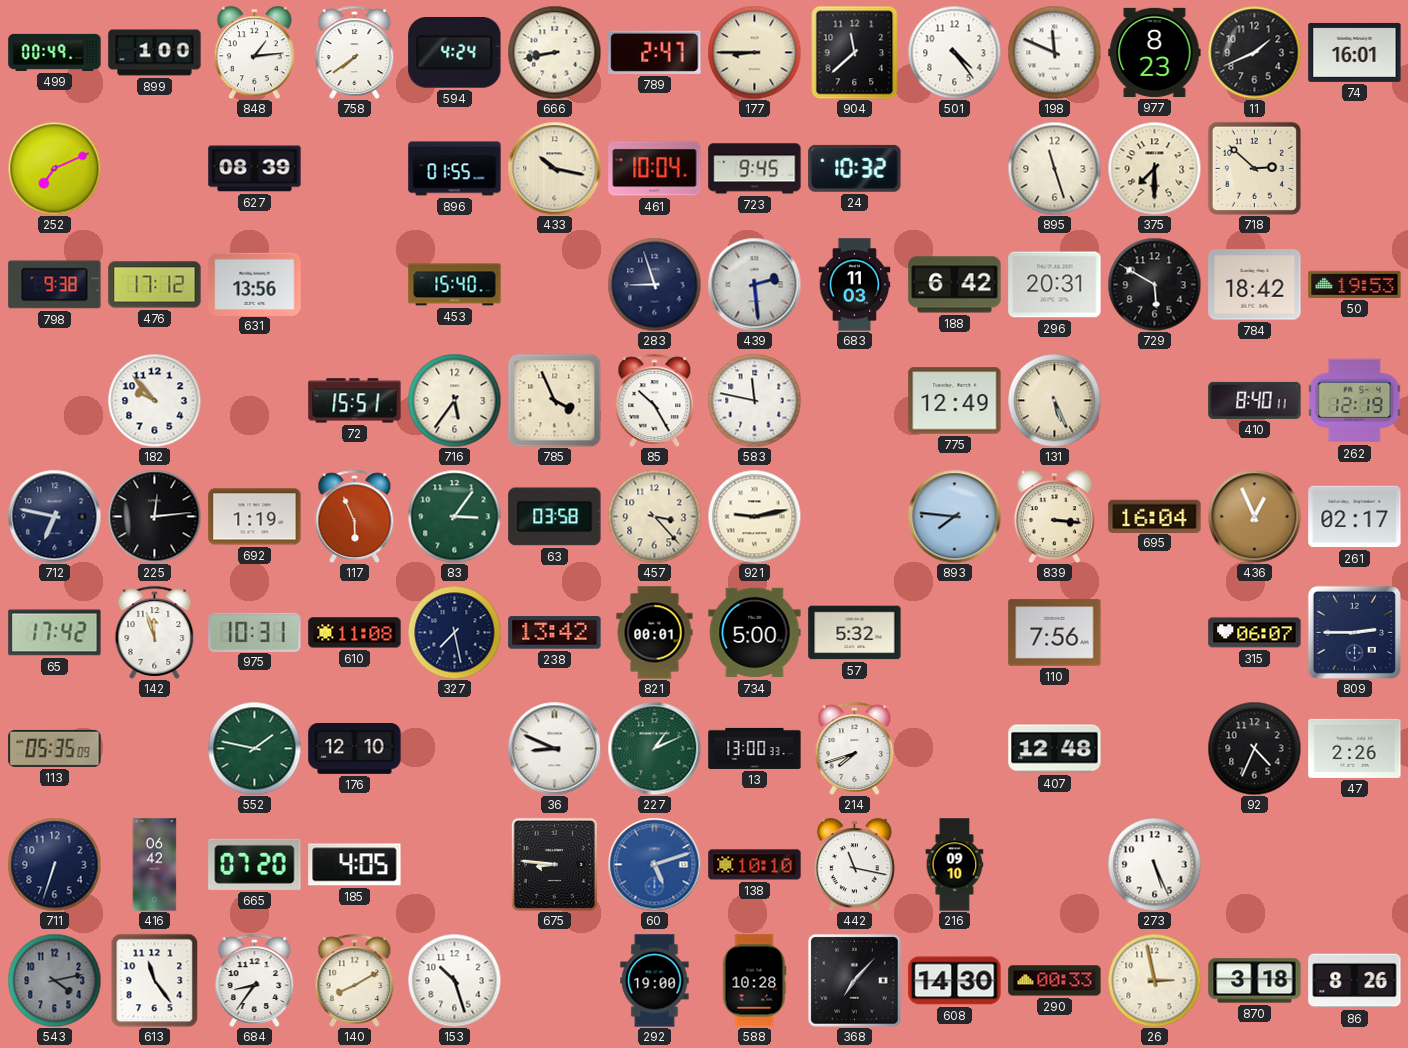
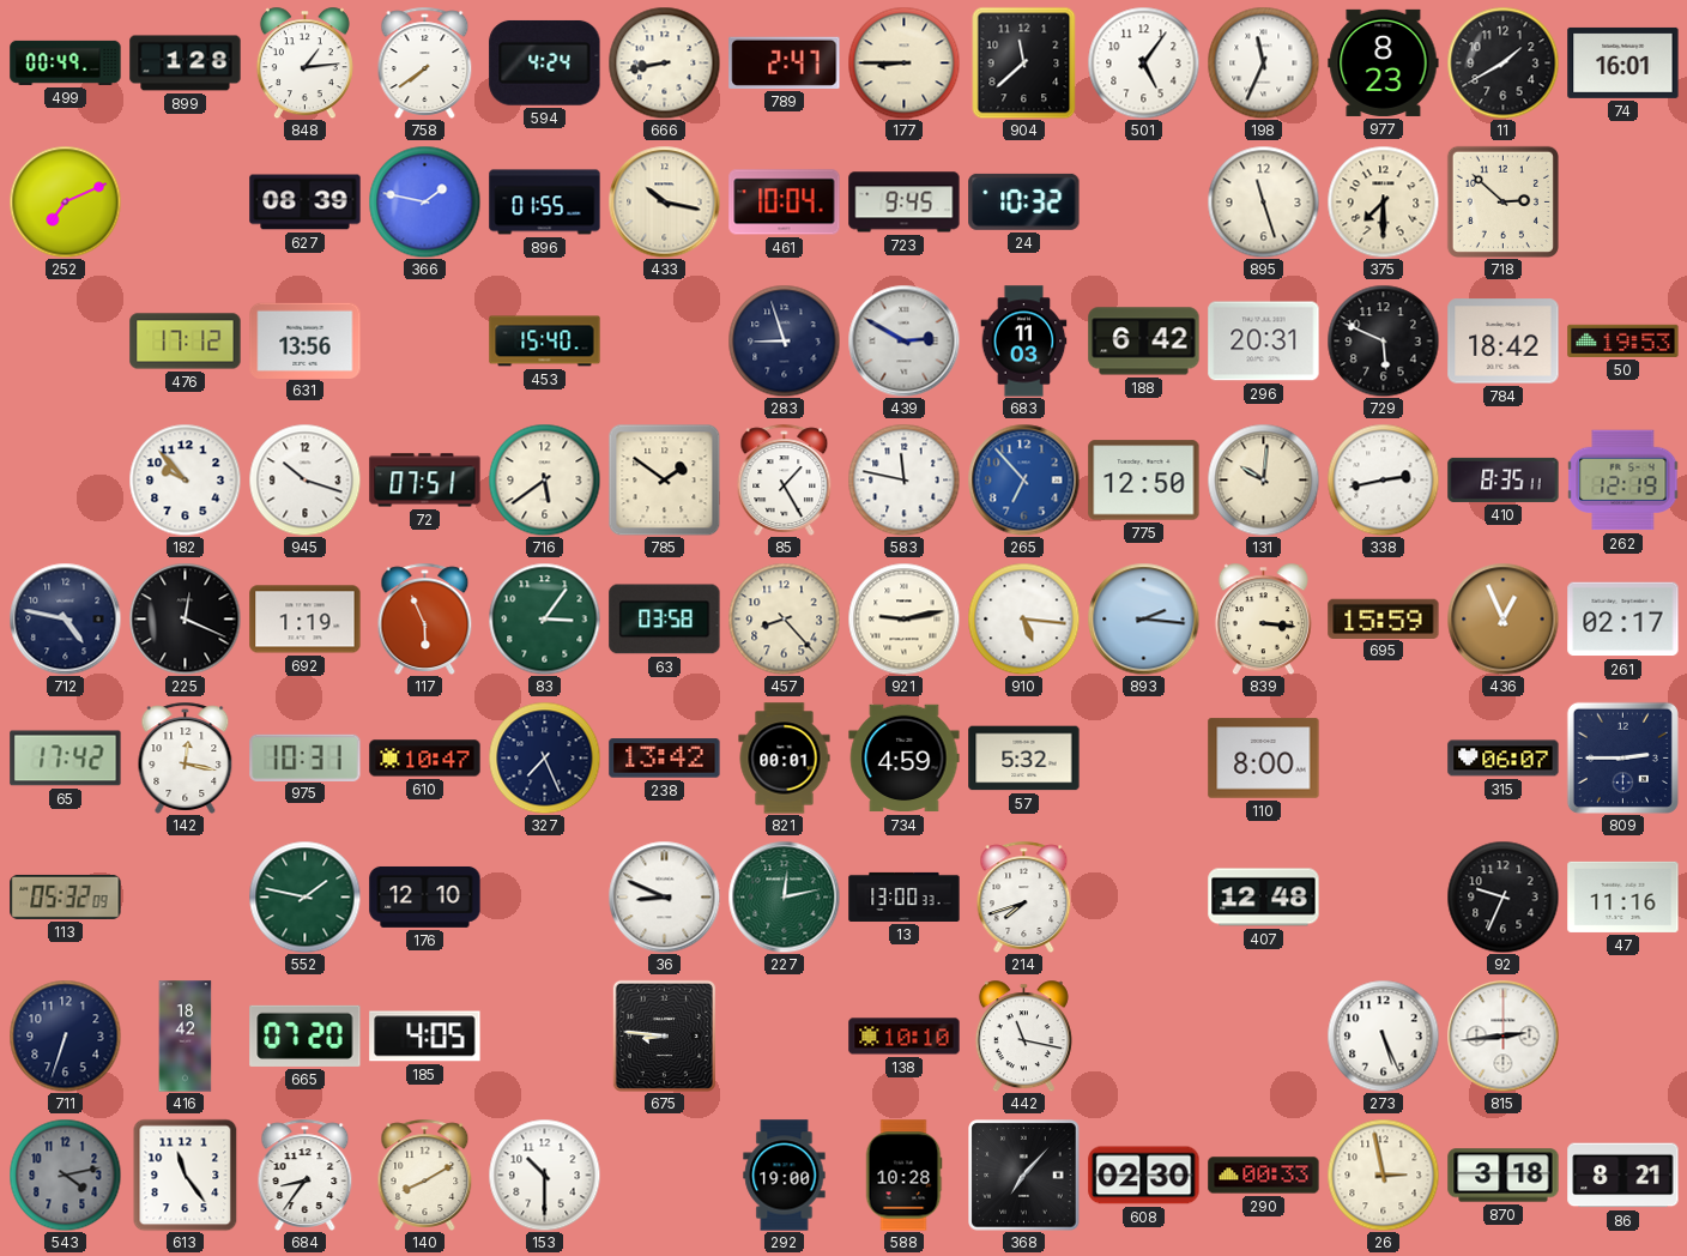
899: 1:00 -> 1:28 (186, 64)
501: 4:24 -> 5:06 (1143, 62)
198: 11:49 -> 11:34 (1263, 62)
11: 1:41 -> 1:40 (1502, 62)
366: none -> 1:47 (424, 201)
798: 9:38 -> none (55, 285)
439: 2:29 -> 2:50 (903, 340)
729: 5:50 -> 5:49 (1383, 340)
945: none -> 10:18 (304, 479)
72: 15:51 -> 07:51 (425, 481)
716: 5:36 -> 5:39 (544, 479)
785: 3:56 -> 1:51 (664, 479)
85: 10:25 -> 1:25 (785, 479)
265: none -> 6:53 (1023, 479)
775: 12:49 -> 12:50 (1144, 481)
131: 5:26 -> 10:01 (1263, 479)
338: none -> 2:43 (1383, 479)
410: 8:40 -> 8:35 (1504, 479)
712: 6:47 -> 4:47 (65, 618)
225: 12:14 -> 12:19 (185, 618)
457: 3:23 -> 8:23 (784, 618)
910: none -> 5:16 (1023, 618)
893: 7:46 -> 2:16 (1143, 618)
695: 16:04 -> 15:59 (1384, 618)
142: 11:57 -> 12:17 (186, 757)
610: 11:08 -> 10:47 (425, 759)
327: 7:28 -> 7:26 (544, 757)
734: 5:00 -> 4:59 (905, 759)
110: 7:56 -> 8:00 (1264, 759)
113: 05:35 -> 05:32 (66, 896)
227: 1:11 -> 12:13 (784, 896)
92: 4:34 -> 9:34 (1502, 896)
47: 2:26 -> 11:16 (1623, 896)
416: 06:42 -> 18:42 (186, 1037)
60: 5:12 -> none (654, 864)
216: 09:10 -> none (955, 865)
815: none -> 2:44 (1502, 1035)
153: 10:27 -> 10:30 (544, 1175)
608: 14:30 -> 02:30 (1144, 1176)
86: 8:26 -> 8:21 (1623, 1176)
